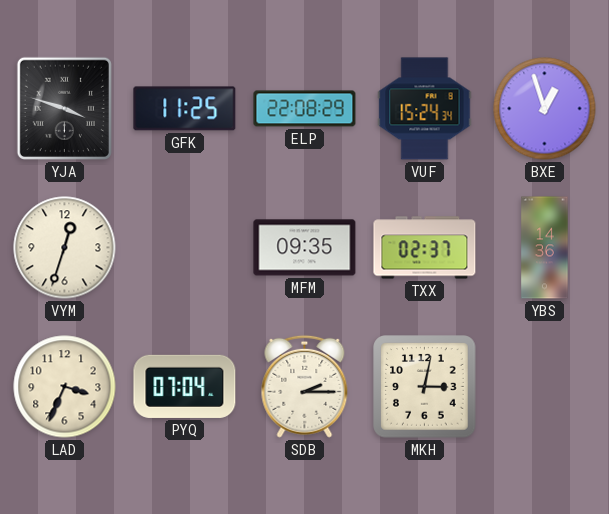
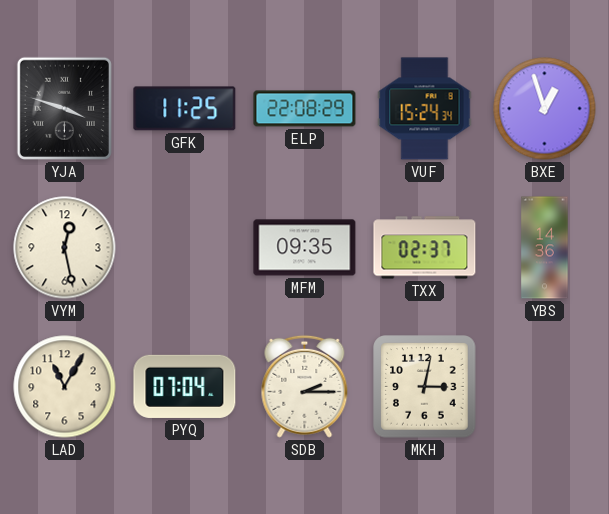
VYM: 12:33 -> 12:28 (65, 248)
LAD: 3:34 -> 11:05 (65, 387)
